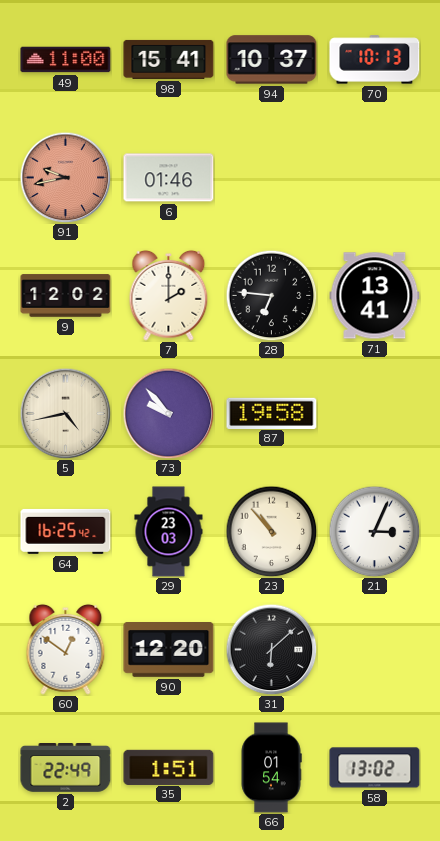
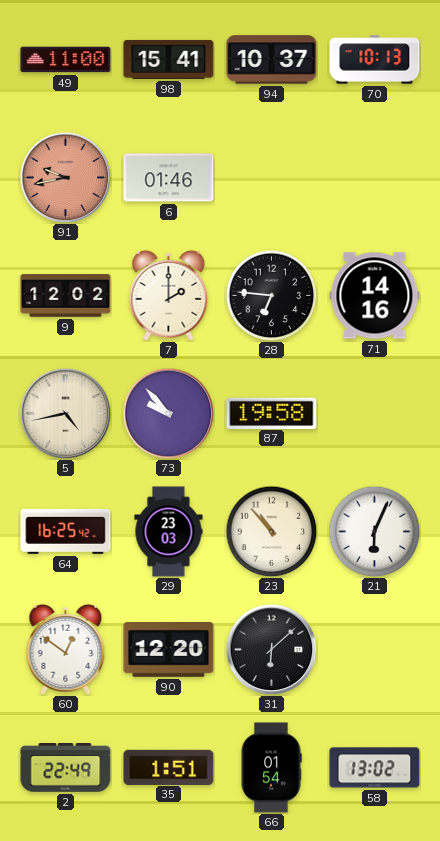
71: 13:41 -> 14:16 (375, 296)
21: 3:04 -> 6:04 (374, 531)
